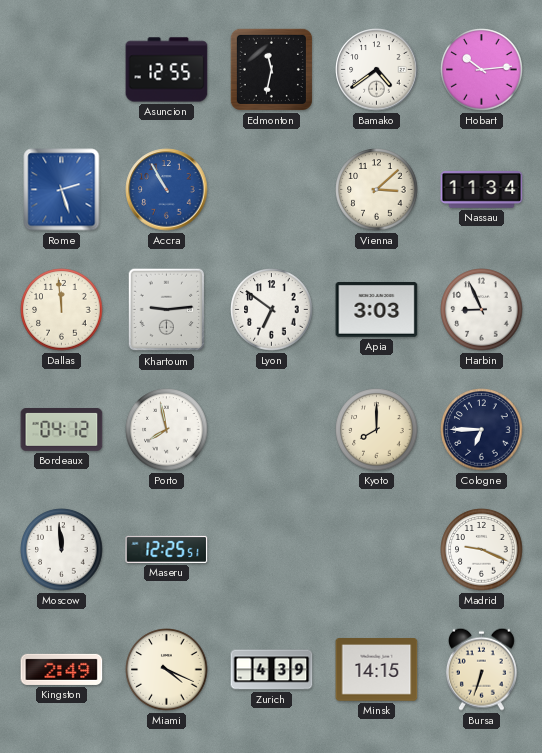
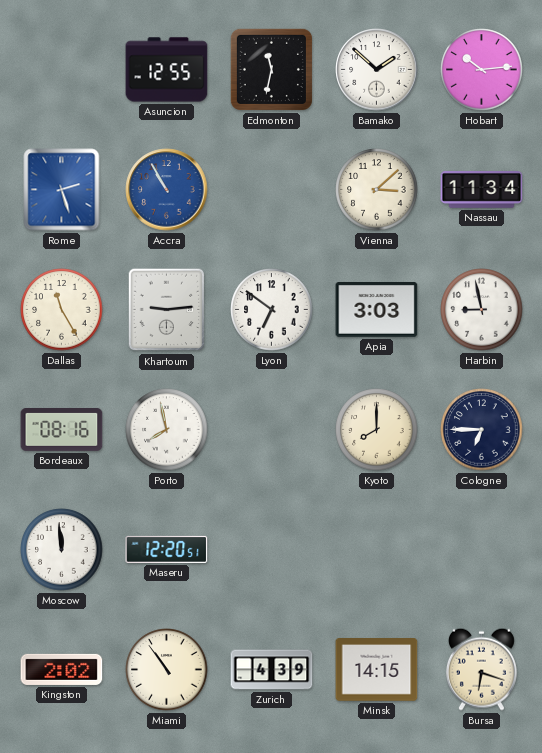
Bamako: 4:39 -> 1:52 (377, 70)
Dallas: 11:59 -> 11:25 (62, 310)
Harbin: 8:56 -> 8:58 (482, 310)
Bordeaux: 04:12 -> 08:16 (62, 430)
Maseru: 12:25 -> 12:20 (167, 549)
Madrid: 9:19 -> none (482, 550)
Kingston: 2:49 -> 2:02 (62, 669)
Miami: 4:19 -> 10:54 (167, 670)
Bursa: 6:33 -> 6:18 (481, 669)
